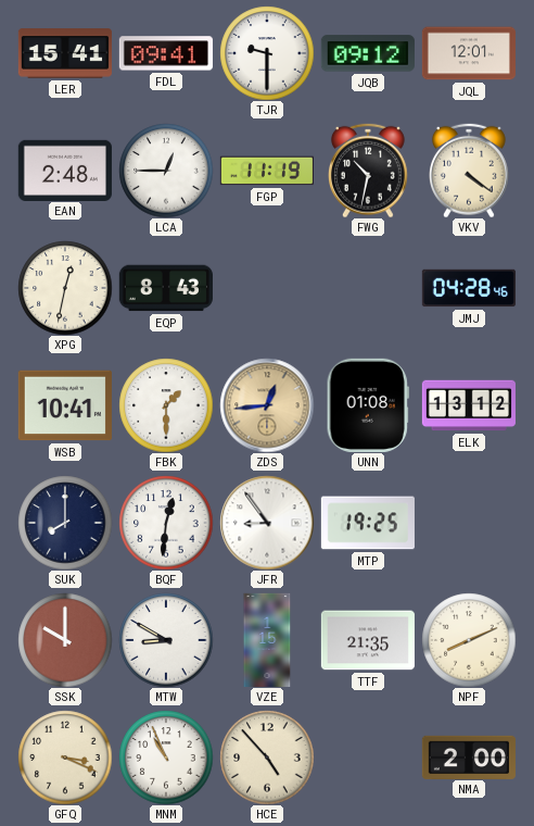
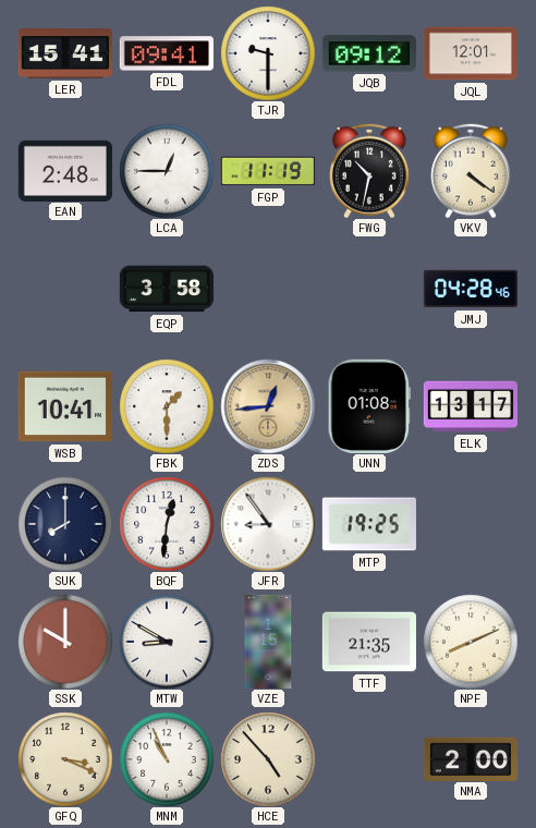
XPG: 12:32 -> none (65, 288)
EQP: 8:43 -> 3:58 (167, 289)
ELK: 13:12 -> 13:17 (471, 406)
